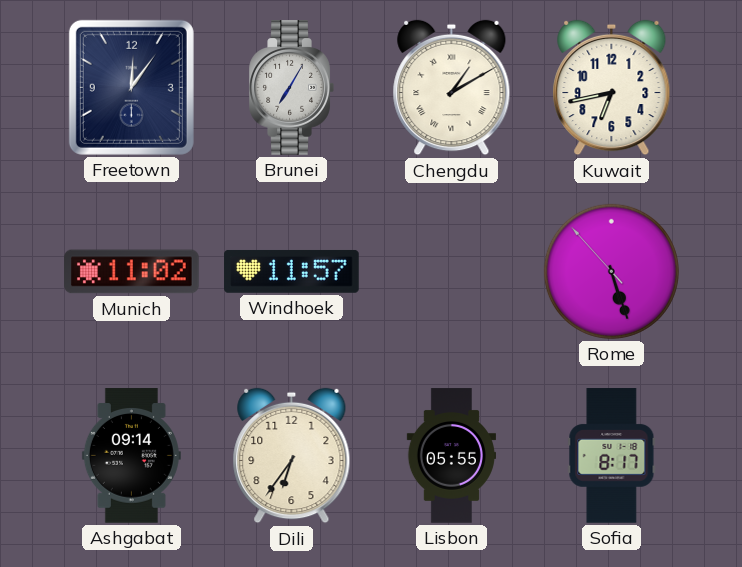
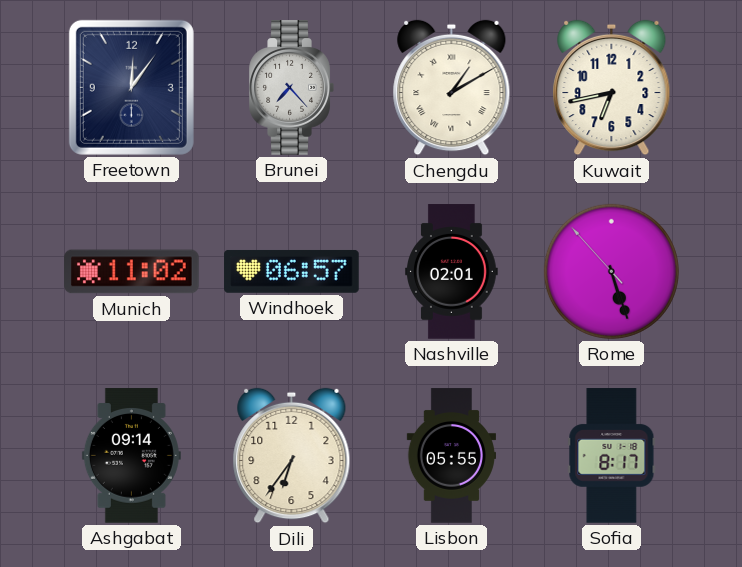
Brunei: 7:05 -> 7:23 (291, 88)
Windhoek: 11:57 -> 06:57 (292, 272)
Nashville: none -> 02:01 (452, 272)
